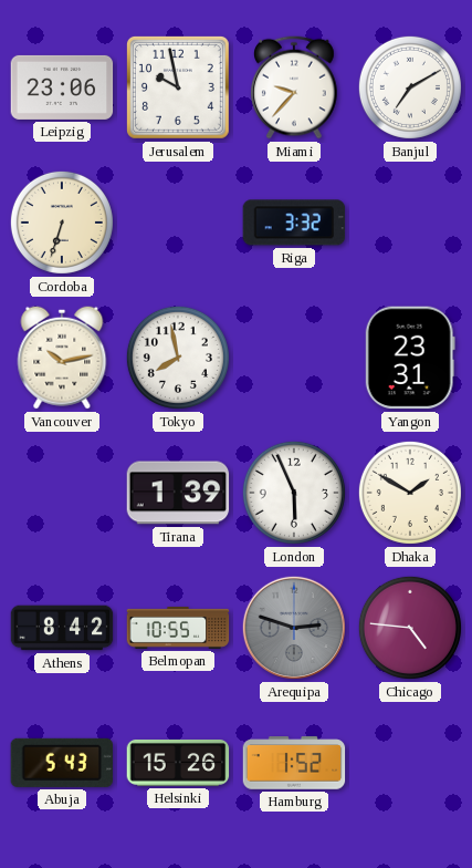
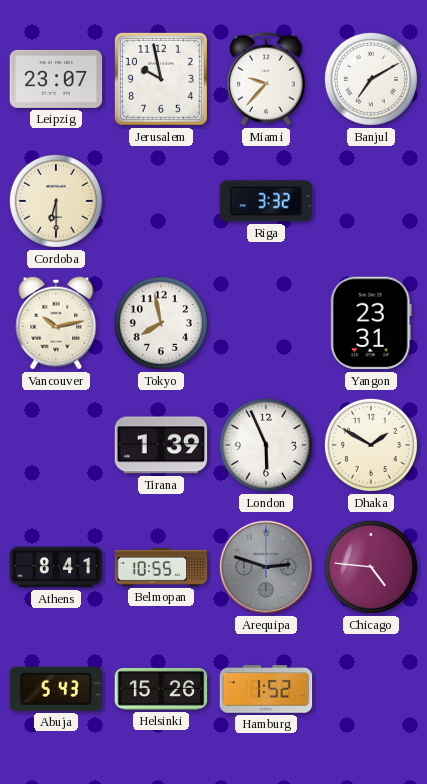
Leipzig: 23:06 -> 23:07 (56, 79)
Cordoba: 6:33 -> 6:30 (56, 201)
Athens: 8:42 -> 8:41 (56, 567)
